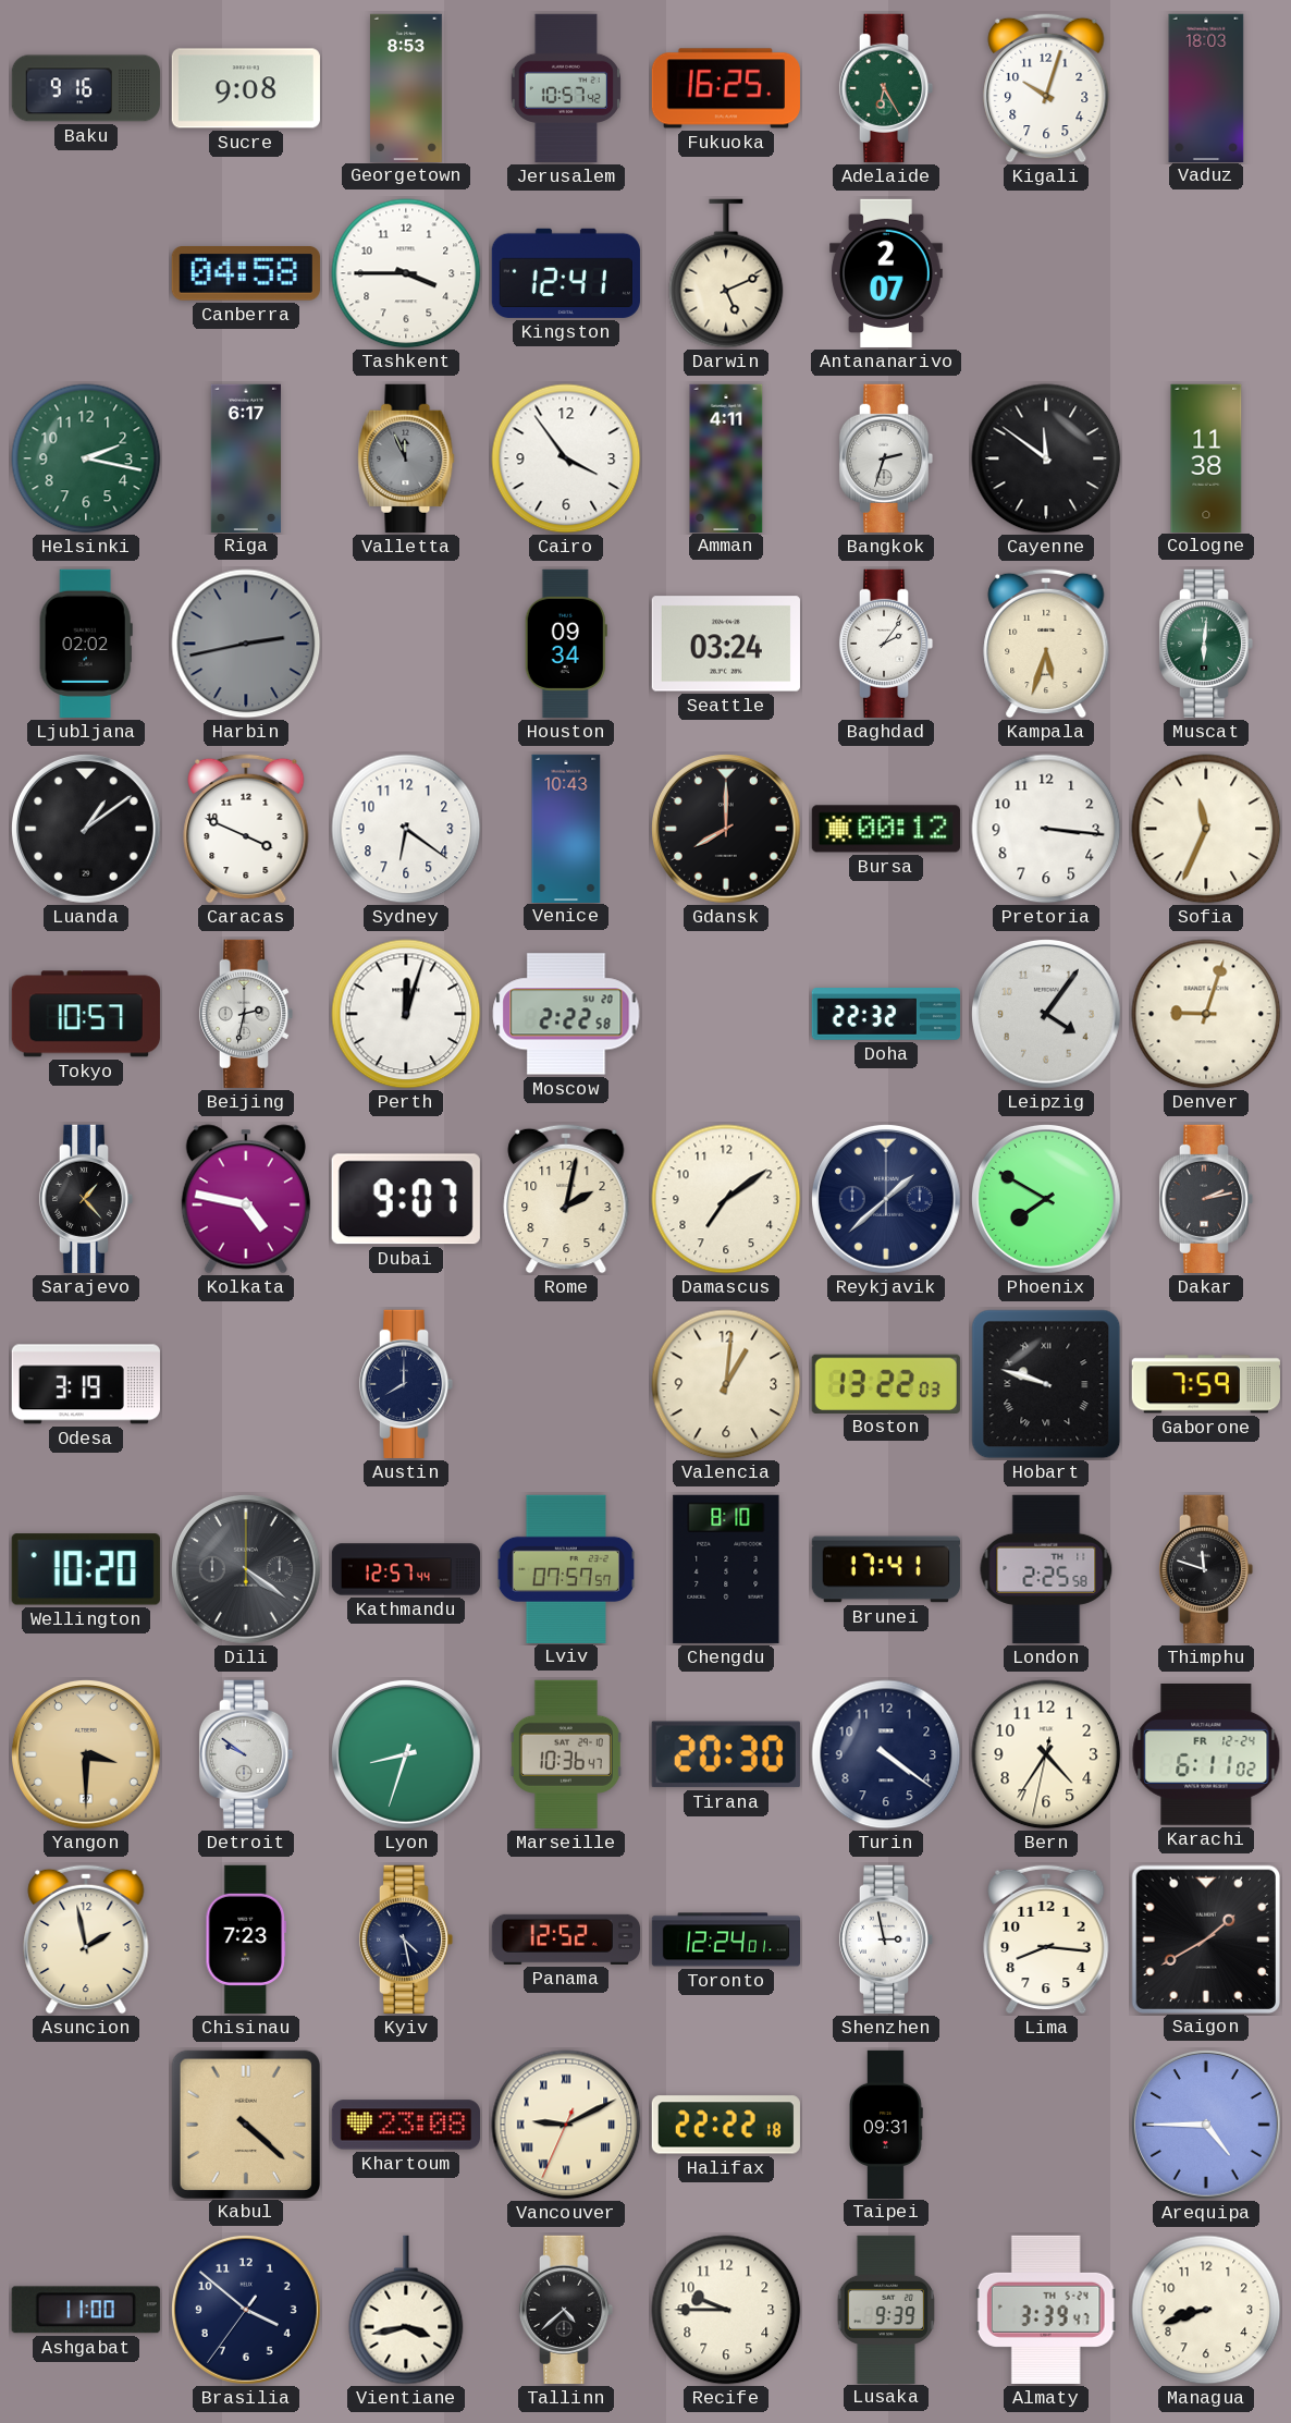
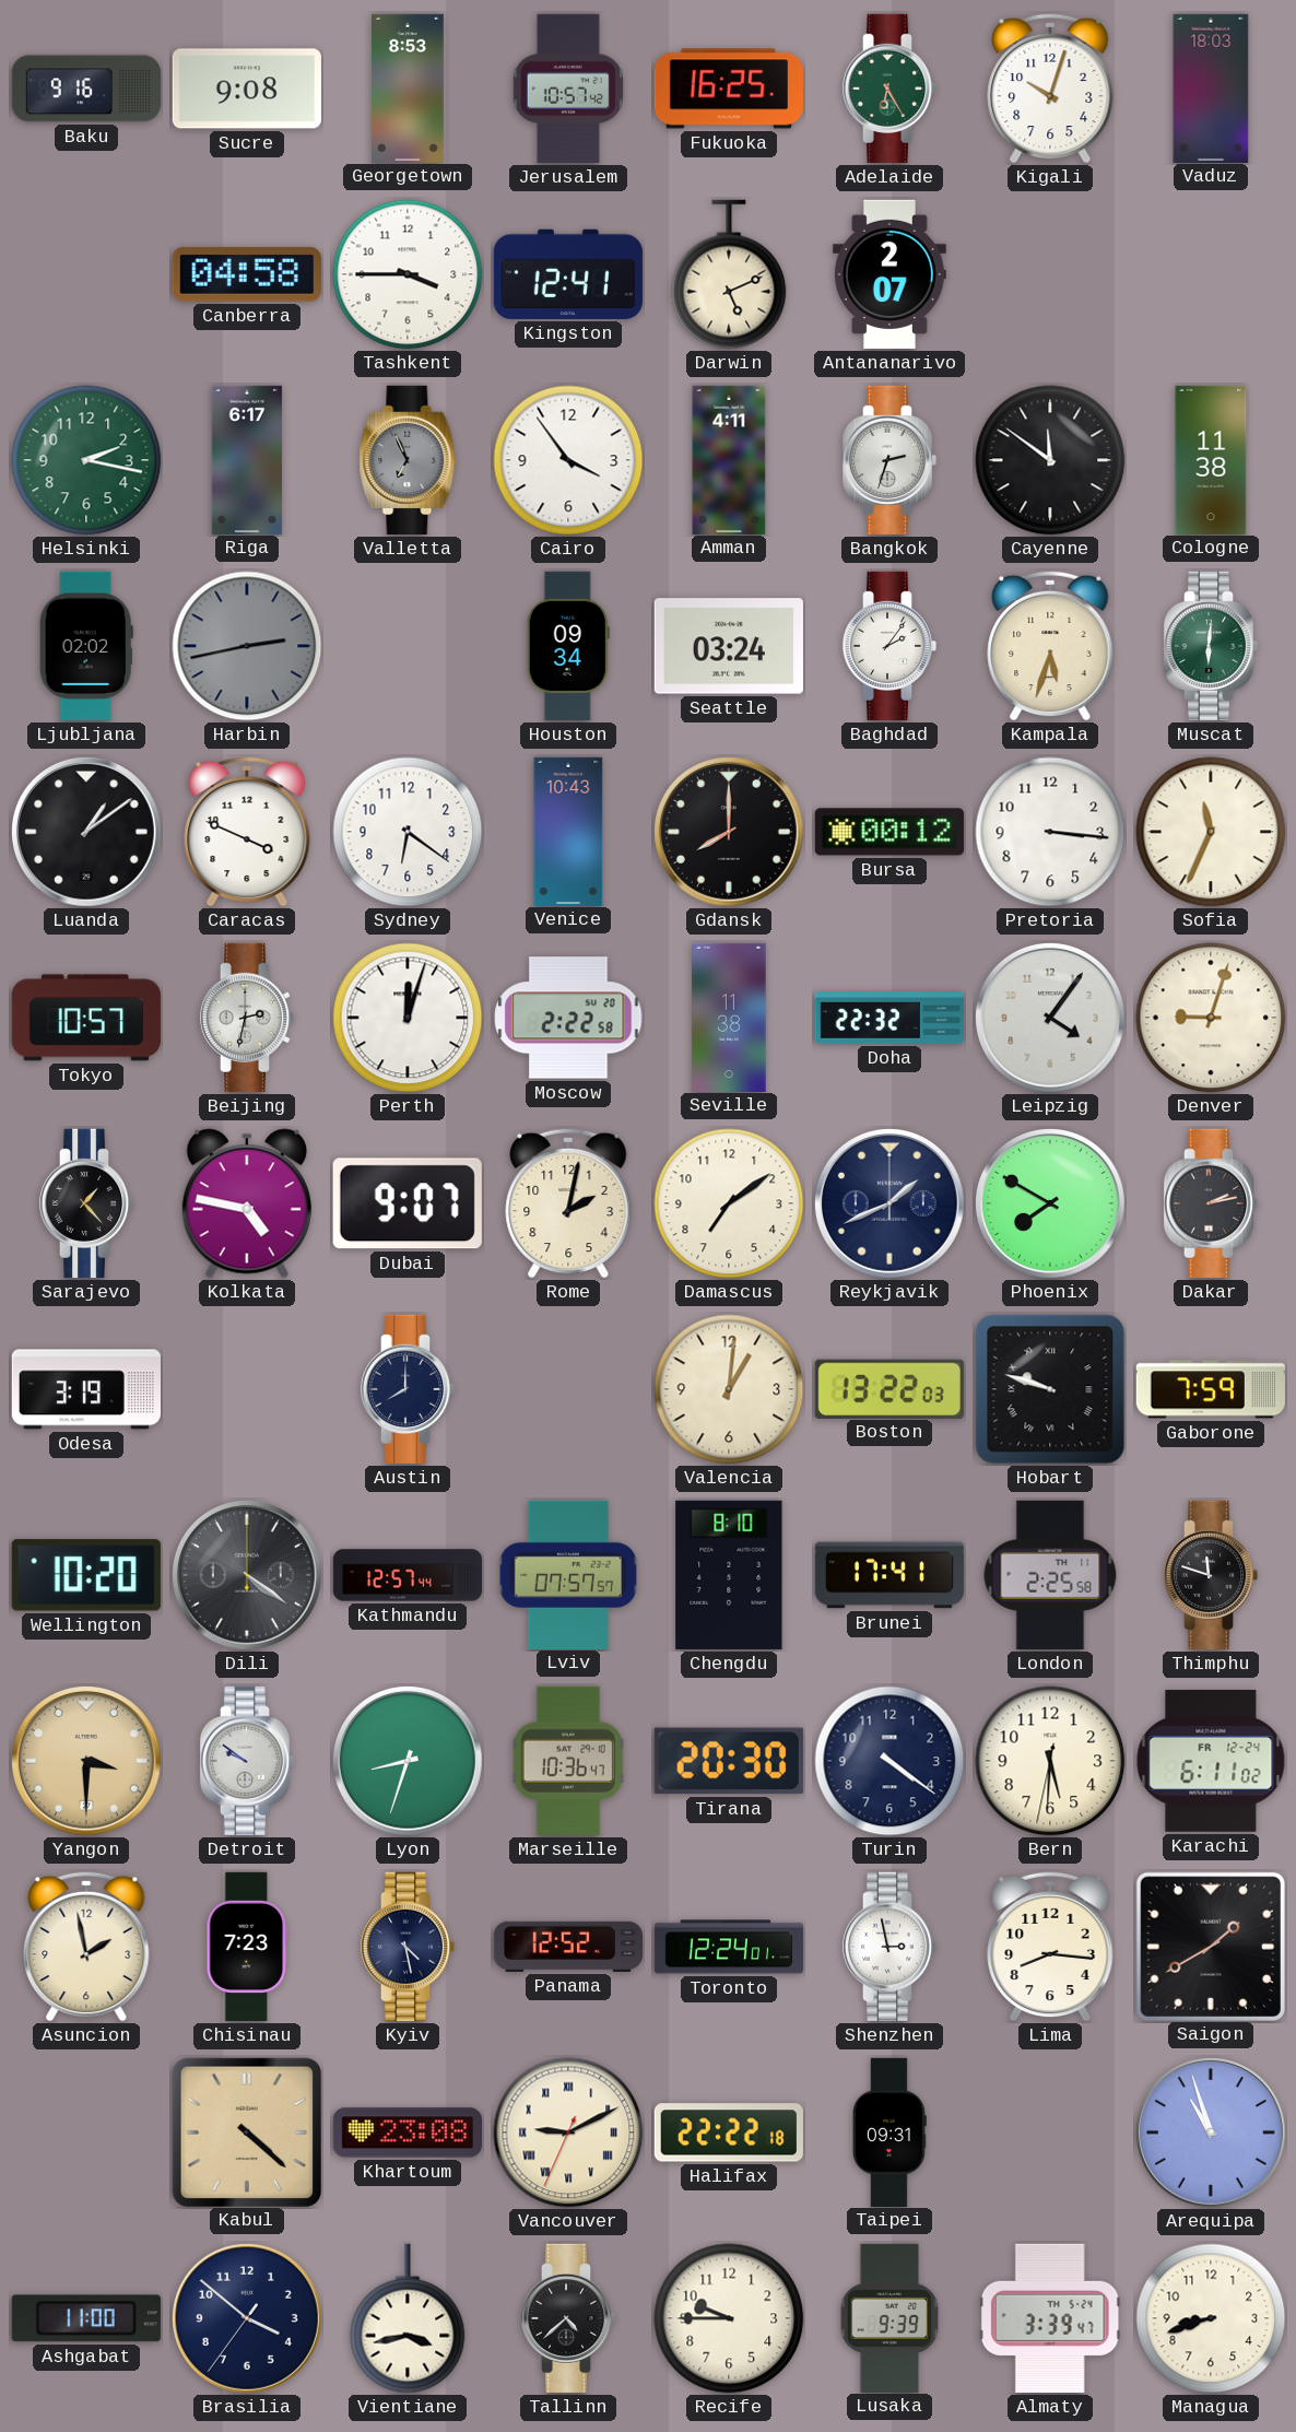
Valletta: 11:56 -> 6:56 (408, 460)
Seville: none -> 11:38 (729, 1017)
Reykjavik: 1:38 -> 1:41 (889, 1203)
Bern: 4:35 -> 5:30 (1050, 1761)
Arequipa: 4:45 -> 10:57 (1211, 2133)
